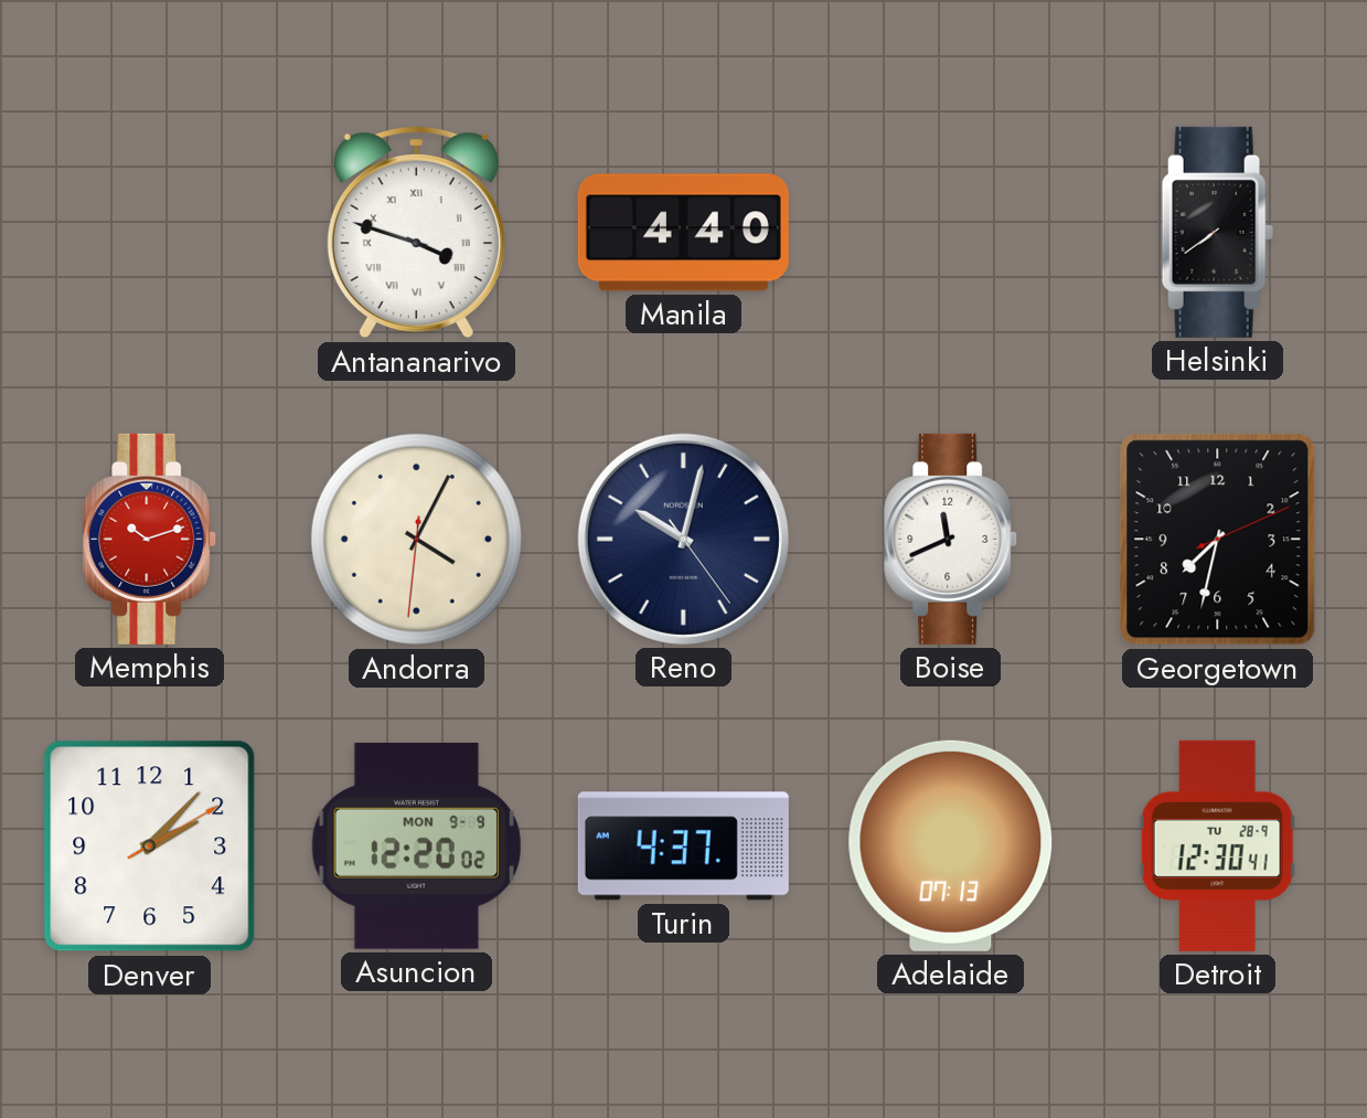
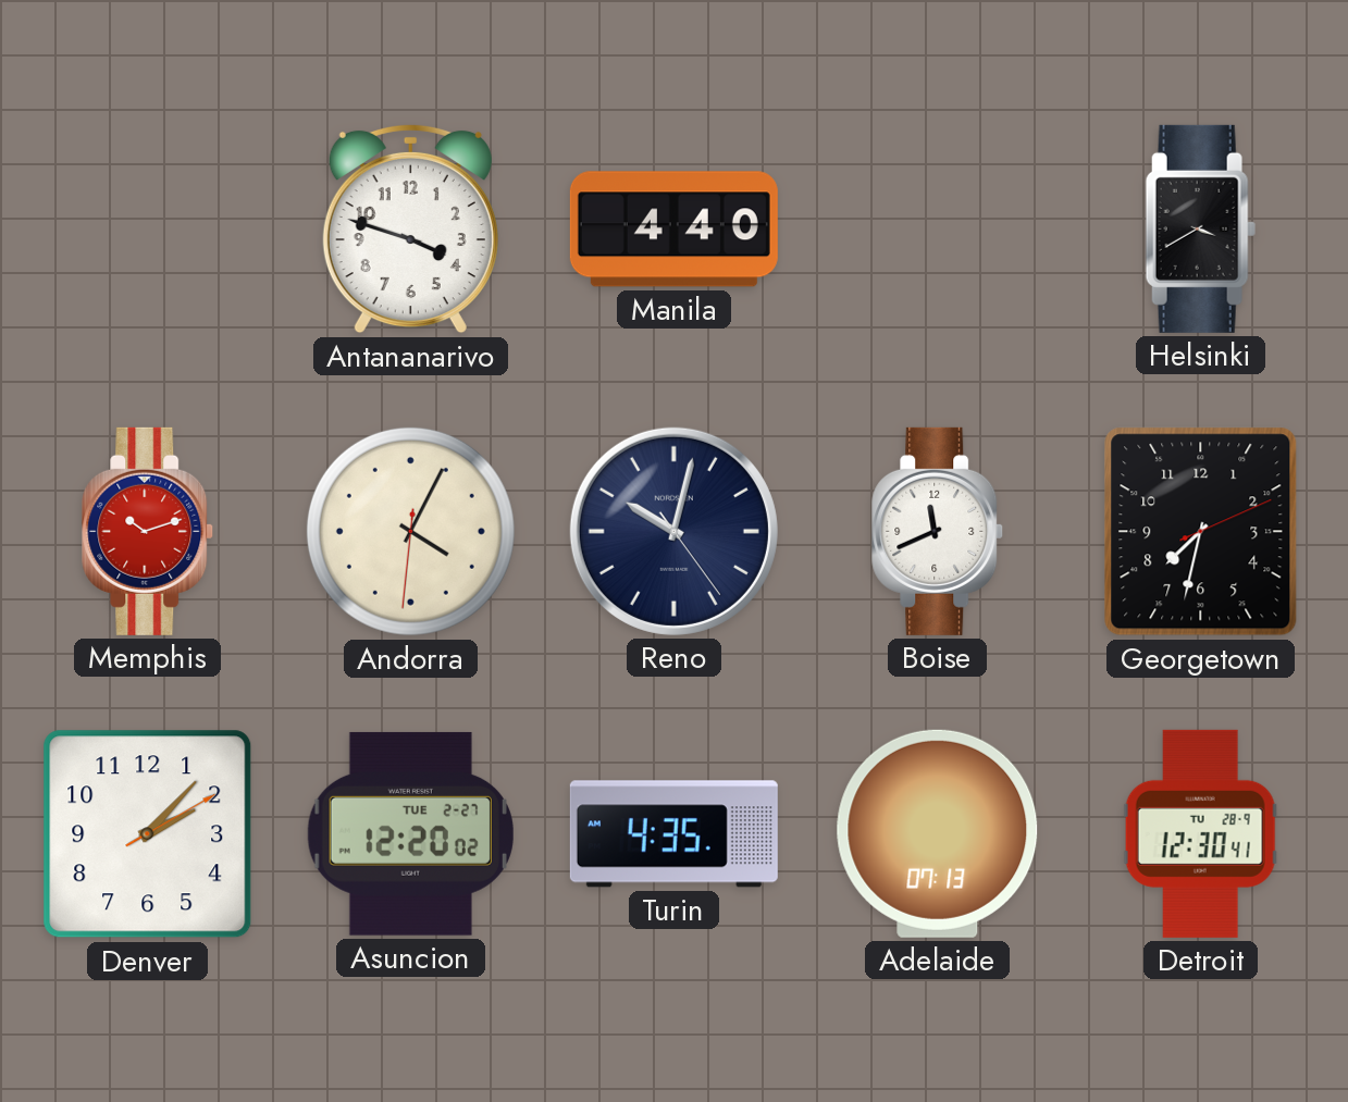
Antananarivo numerals: Roman -> Arabic (410, 228)
Helsinki: 7:39 -> 3:40 (1200, 228)
Asuncion date: MON 9-9 -> TUE 2-27 (410, 833)
Turin: 4:37 -> 4:35 (673, 834)
